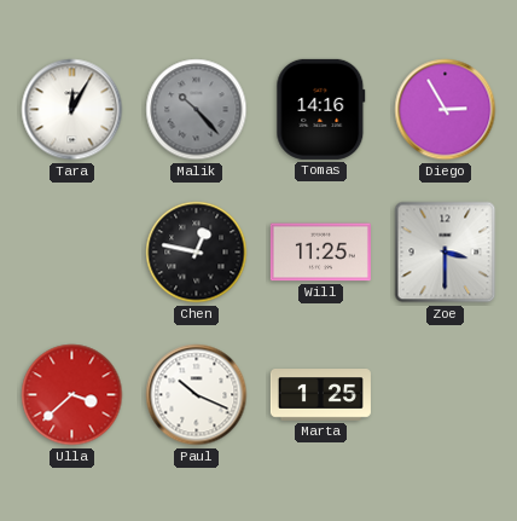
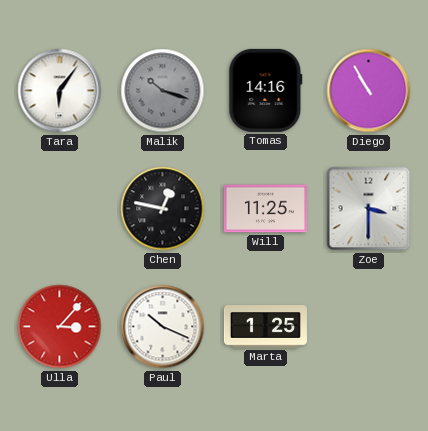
Tara: 12:05 -> 6:06 (60, 91)
Malik: 10:23 -> 10:18 (163, 91)
Diego: 2:55 -> 10:55 (369, 91)
Ulla: 3:38 -> 3:07 (60, 327)
